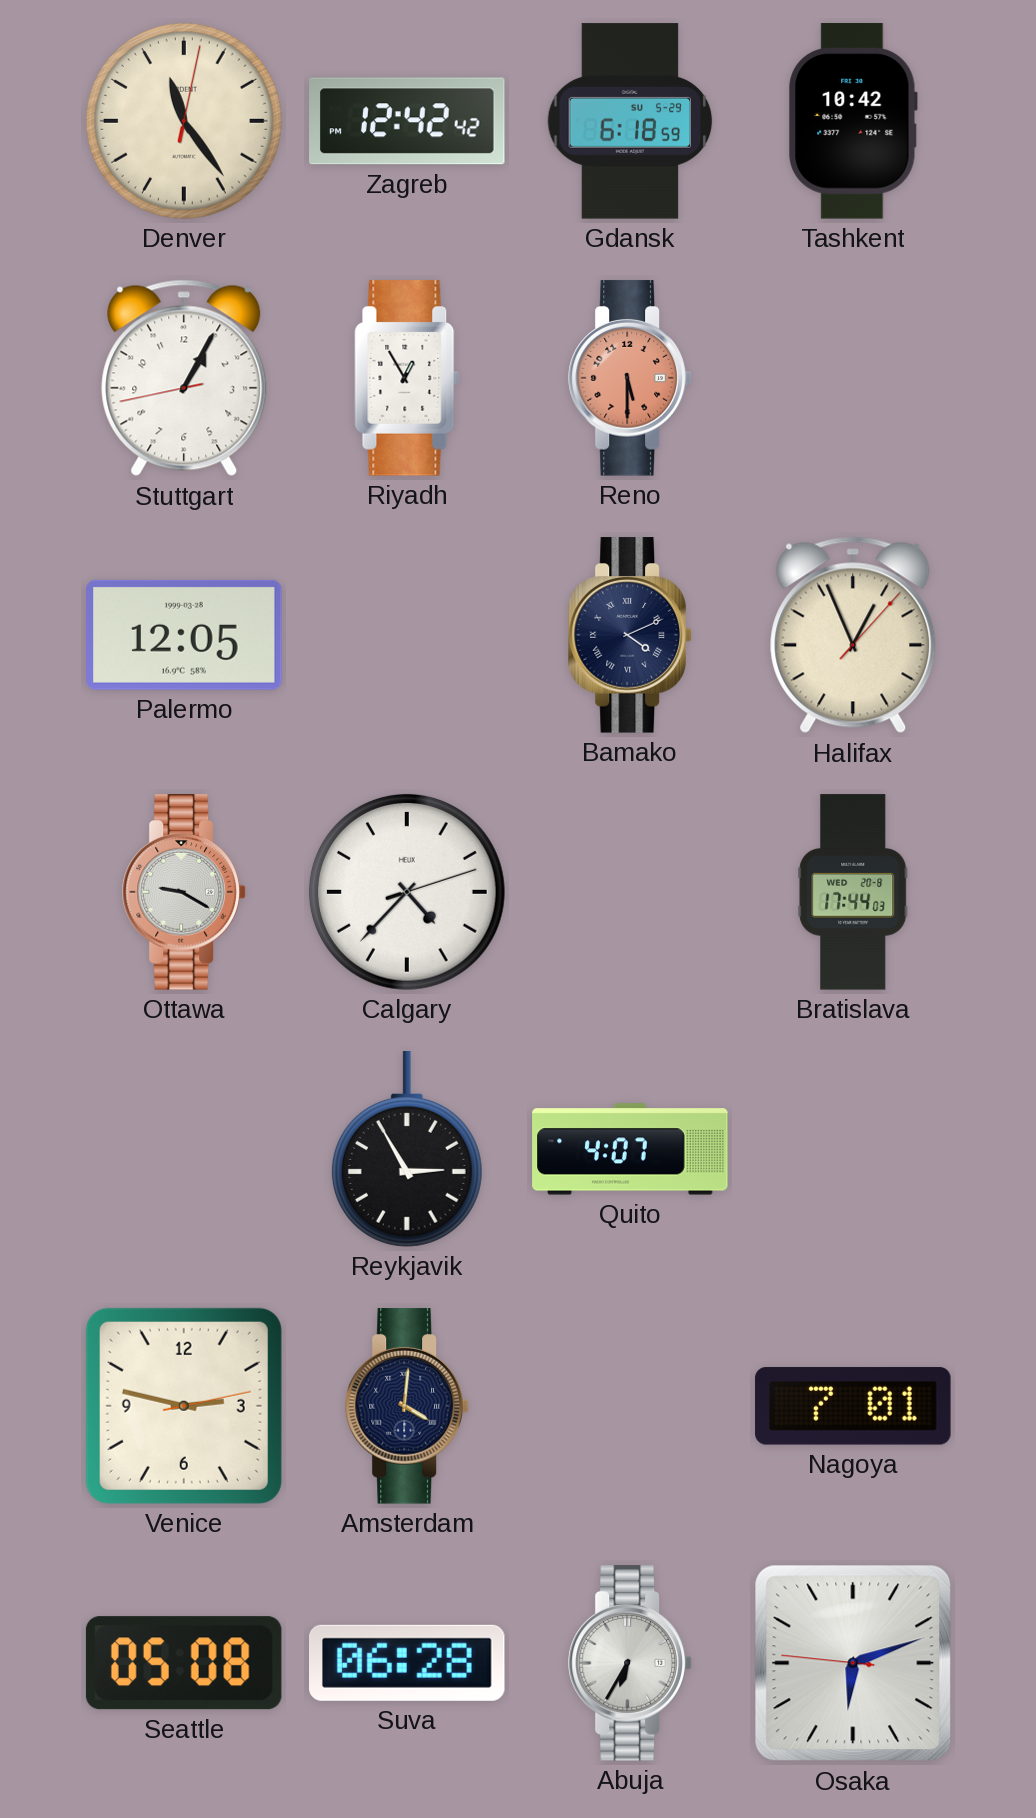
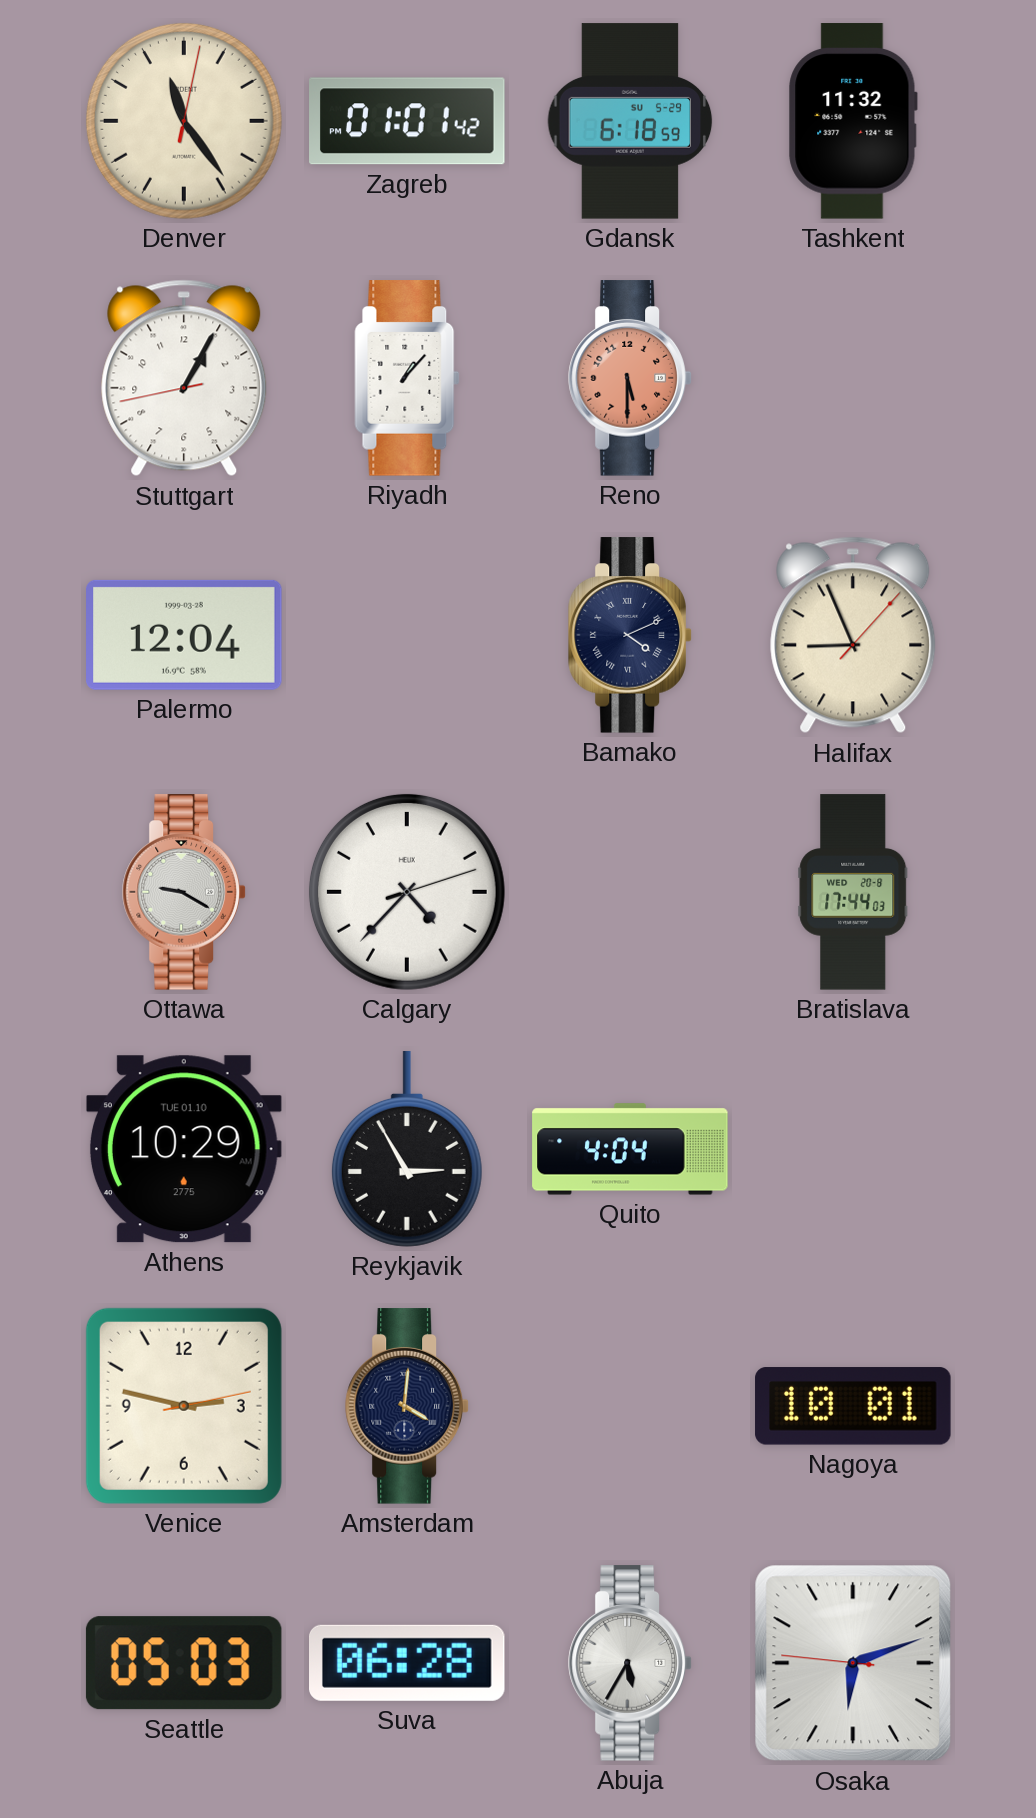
Zagreb: 12:42 -> 01:01 (407, 121)
Tashkent: 10:42 -> 11:32 (853, 121)
Riyadh: 12:55 -> 1:07 (407, 378)
Palermo: 12:05 -> 12:04 (184, 635)
Halifax: 12:56 -> 8:56 (853, 635)
Athens: none -> 10:29 (184, 1149)
Quito: 4:07 -> 4:04 (630, 1149)
Nagoya: 7:01 -> 10:01 (853, 1406)
Seattle: 05:08 -> 05:03 (184, 1663)
Abuja: 6:35 -> 5:35 (630, 1663)
